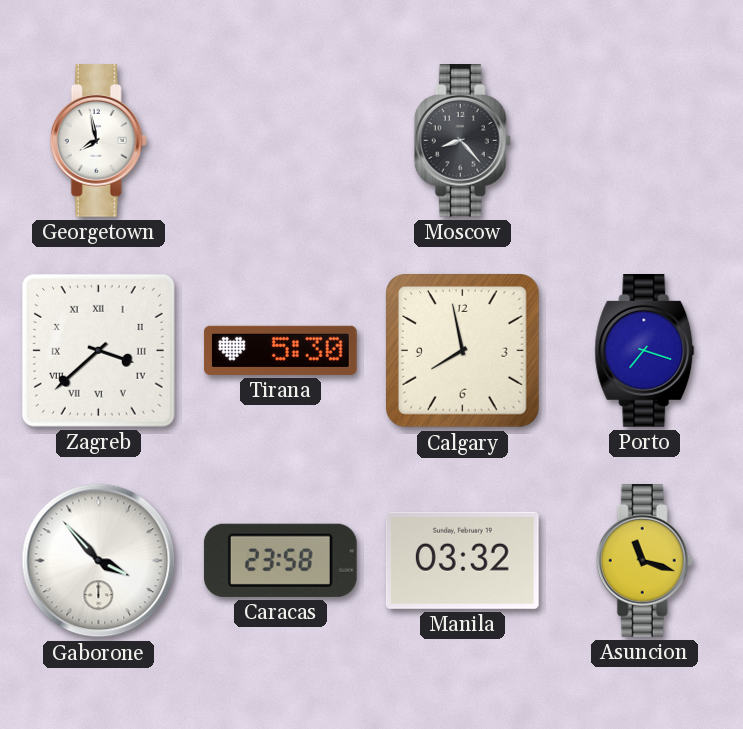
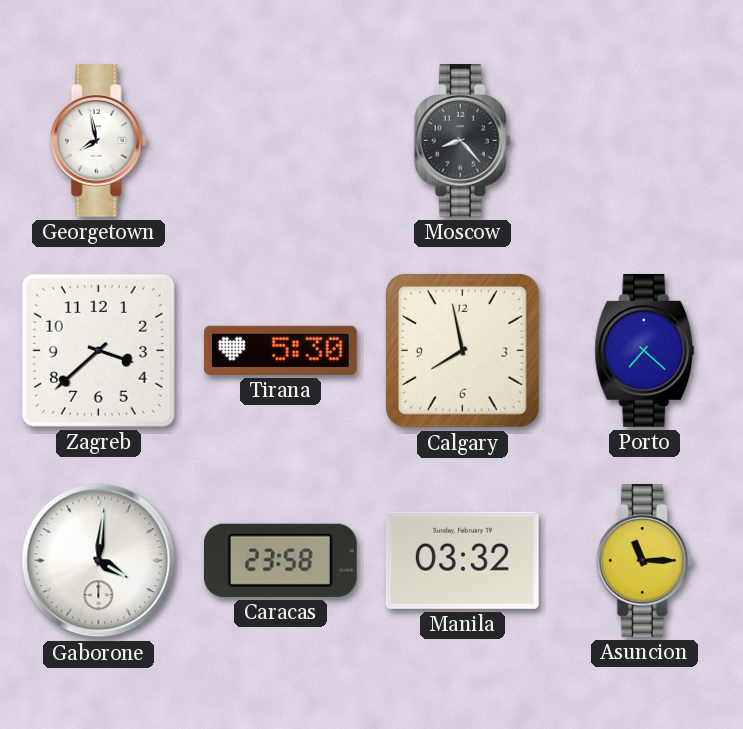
Zagreb numerals: Roman -> Arabic (98, 350)
Porto: 7:18 -> 7:22 (645, 351)
Gaborone: 3:53 -> 4:01 (99, 561)
Asuncion: 11:18 -> 11:15 (644, 561)
